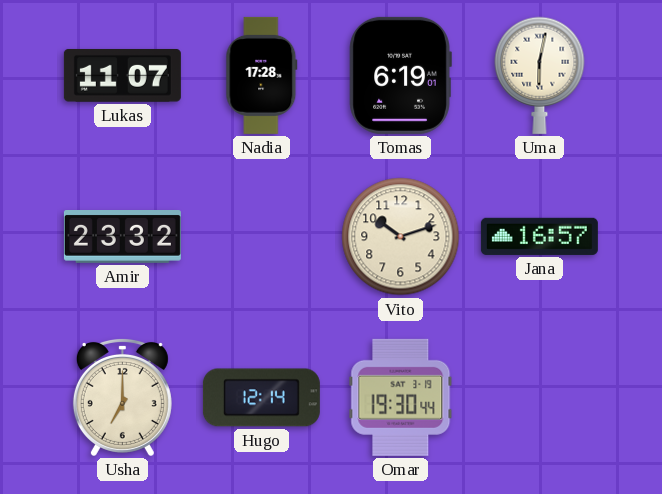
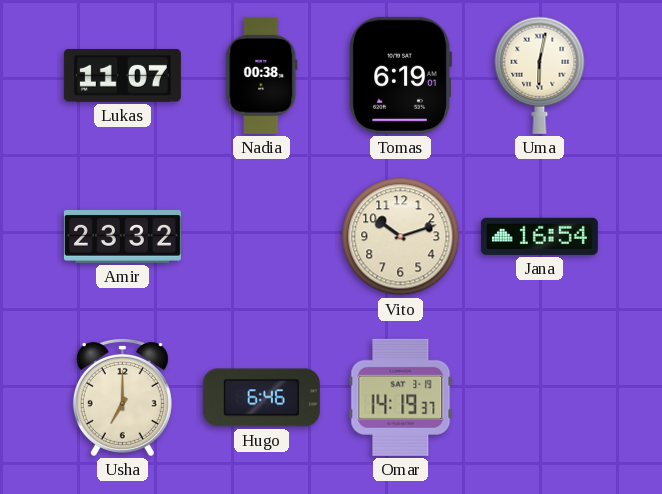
Nadia: 17:28 -> 00:38 (262, 75)
Jana: 16:57 -> 16:54 (539, 236)
Hugo: 12:14 -> 6:46 (261, 398)
Omar: 19:30 -> 14:19 (401, 397)
